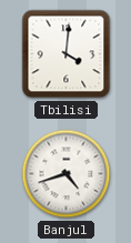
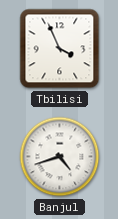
Tbilisi: 4:01 -> 3:56 (60, 49)
